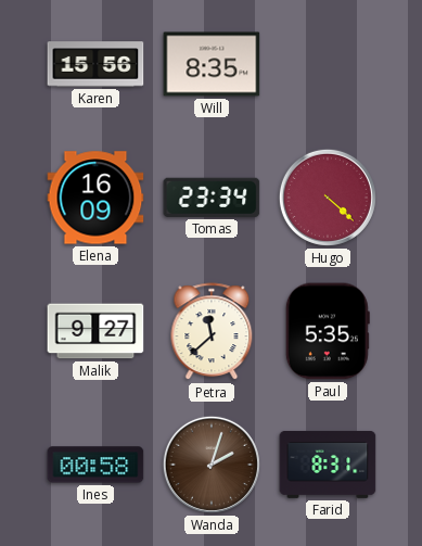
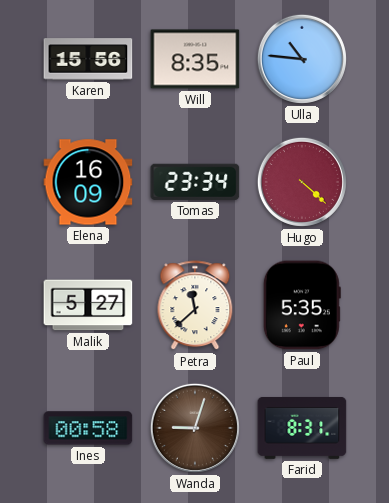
Ulla: none -> 10:46 (302, 59)
Malik: 9:27 -> 5:27 (88, 305)
Wanda: 2:03 -> 9:03 (195, 428)
